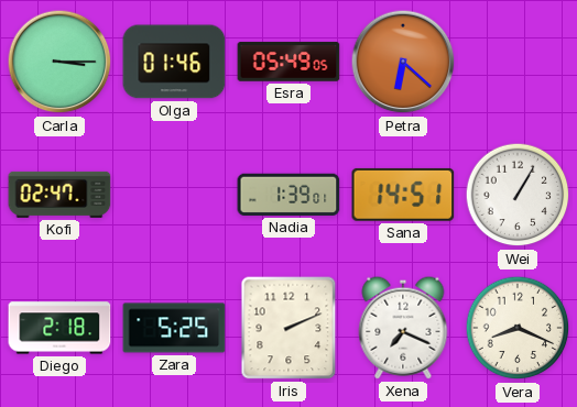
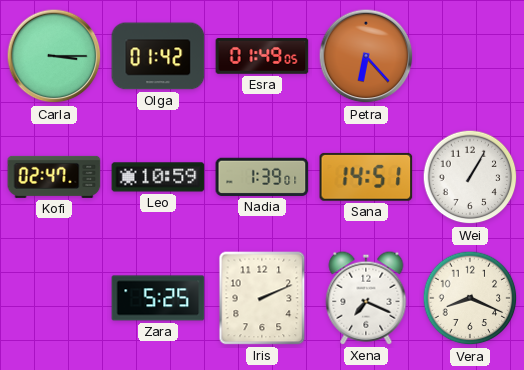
Olga: 01:46 -> 01:42 (158, 56)
Esra: 05:49 -> 01:49 (262, 56)
Petra: 6:22 -> 6:23 (366, 56)
Leo: none -> 10:59 (158, 177)
Diego: 2:18 -> none (59, 328)
